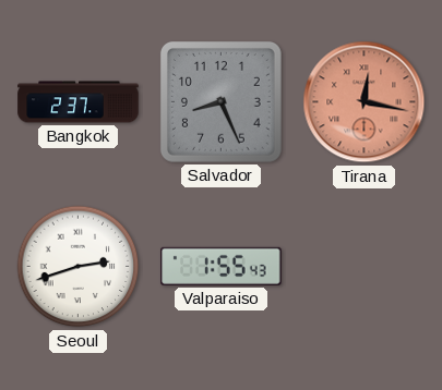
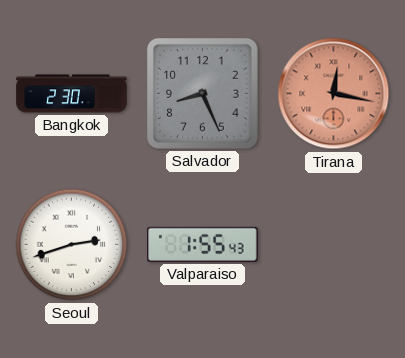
Bangkok: 2:37 -> 2:30 (72, 94)
